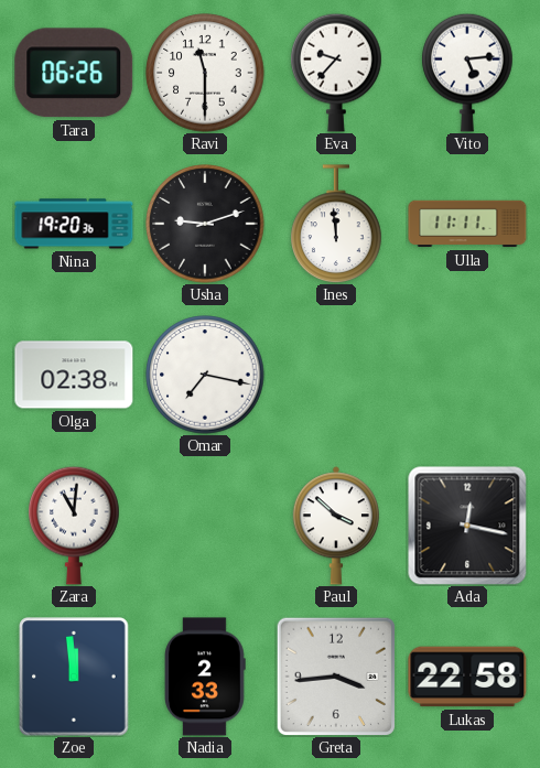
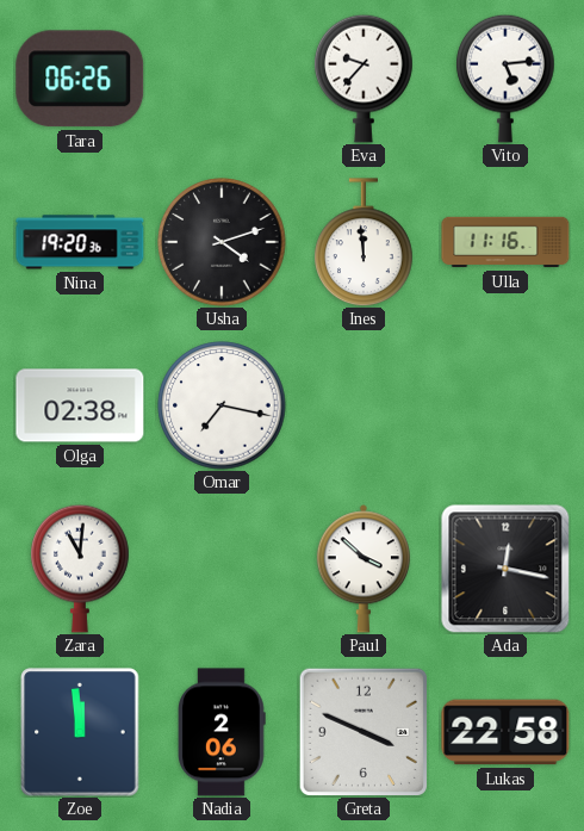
Ravi: 11:30 -> none (205, 73)
Usha: 9:12 -> 4:12 (222, 242)
Ulla: 11:11 -> 11:16 (505, 242)
Nadia: 2:33 -> 2:06 (223, 732)
Greta: 3:44 -> 3:49 (362, 731)
